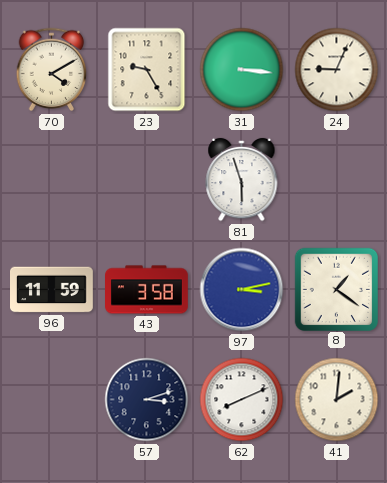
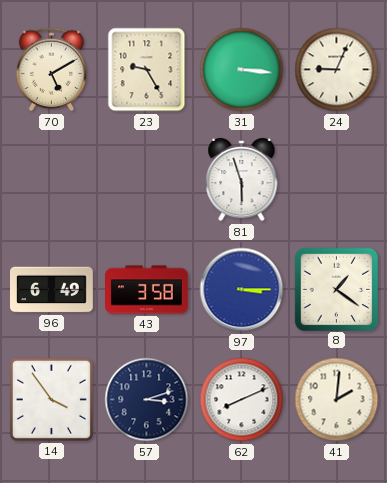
70: 4:10 -> 5:10 (52, 70)
96: 11:59 -> 6:49 (52, 290)
97: 3:13 -> 3:15 (242, 290)
14: none -> 3:54 (51, 399)
